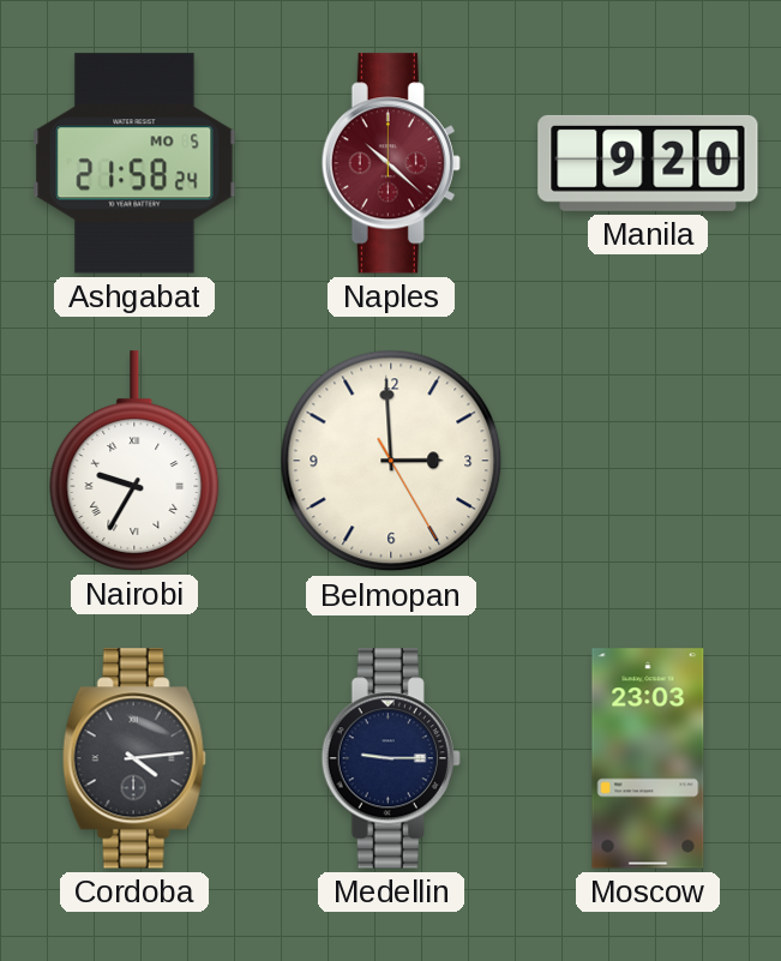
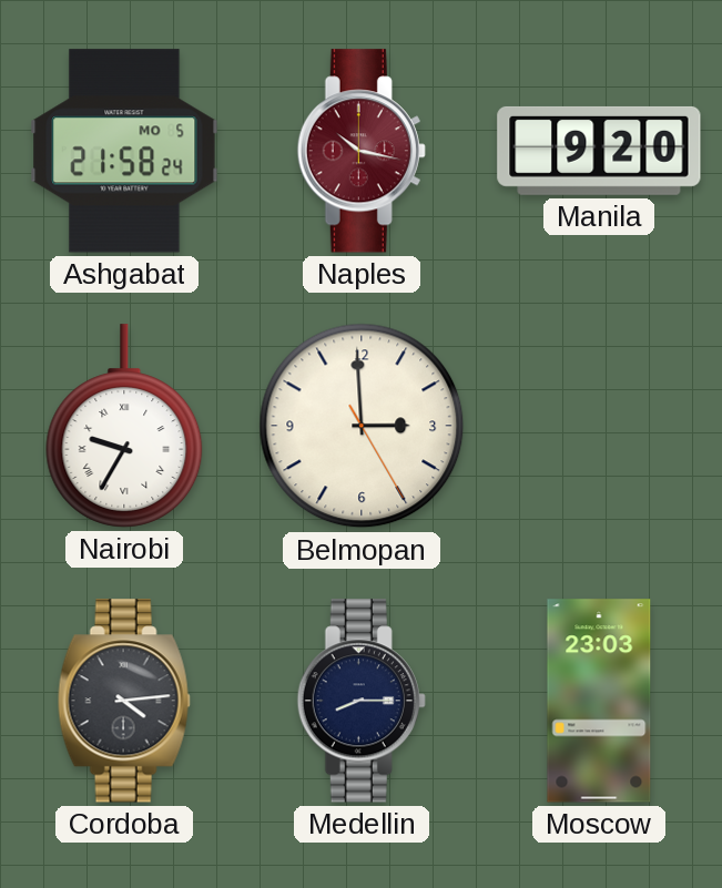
Naples: 10:22 -> 10:17 (362, 151)
Medellin: 9:15 -> 8:15 (362, 701)
